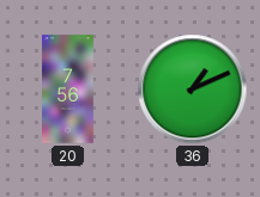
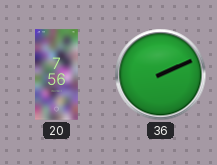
36: 1:11 -> 2:11 (161, 75)
